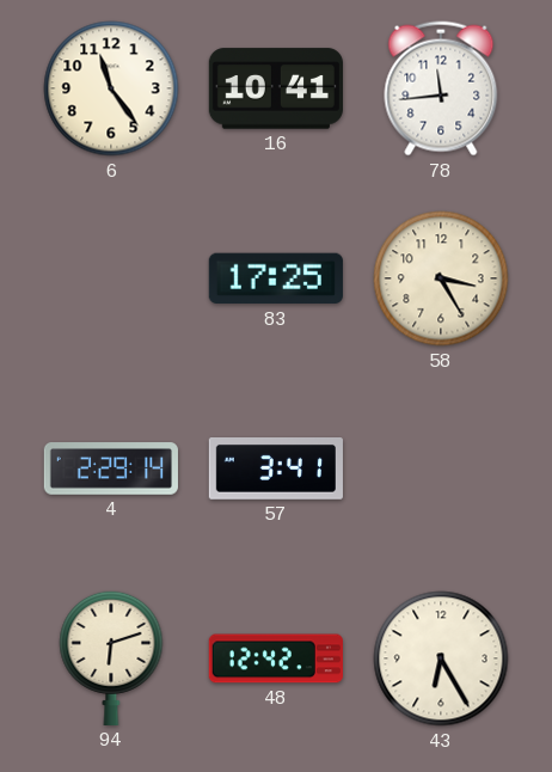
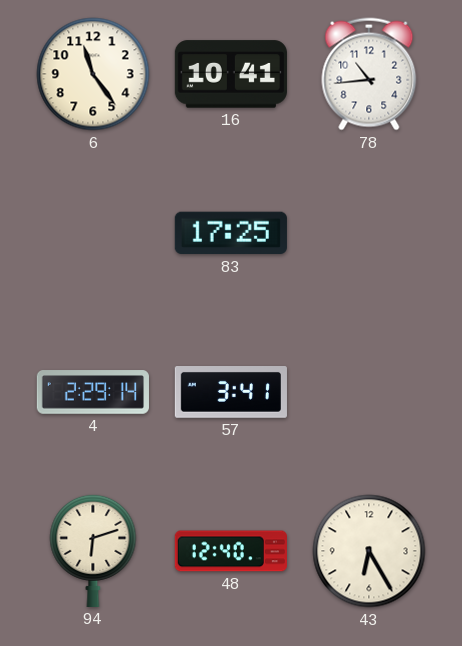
78: 11:44 -> 10:44 (369, 74)
58: 3:25 -> none (441, 278)
48: 12:42 -> 12:40 (231, 551)
